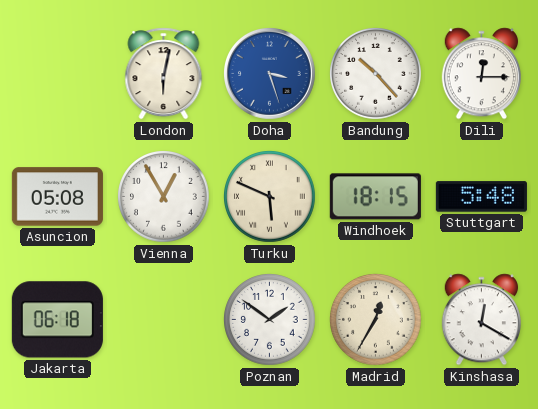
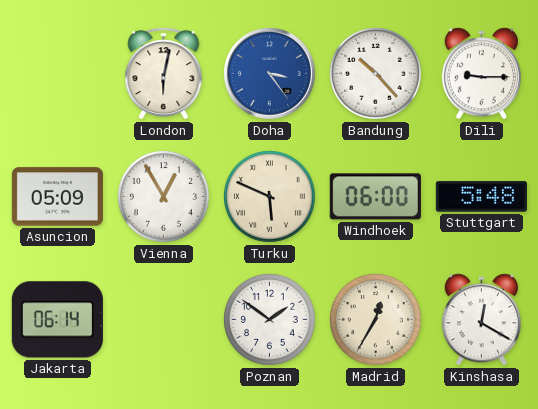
Doha: 3:27 -> 3:24 (270, 74)
Dili: 12:15 -> 9:15 (481, 74)
Asuncion: 05:08 -> 05:09 (57, 197)
Windhoek: 18:15 -> 06:00 (375, 197)
Jakarta: 06:18 -> 06:14 (57, 320)
